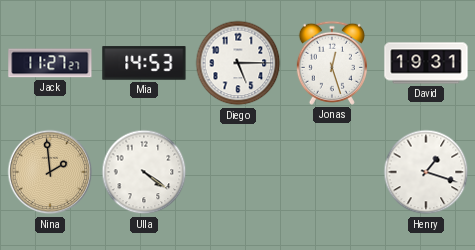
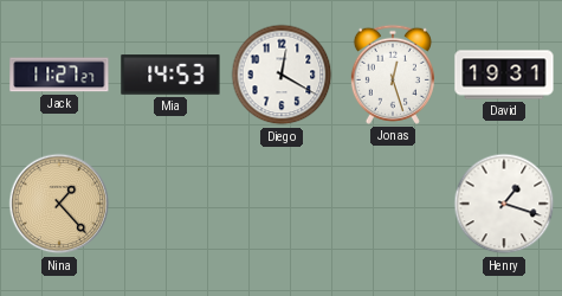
Diego: 5:15 -> 12:20 (282, 75)
Nina: 1:59 -> 1:23 (59, 204)
Ulla: 4:21 -> none (144, 172)
